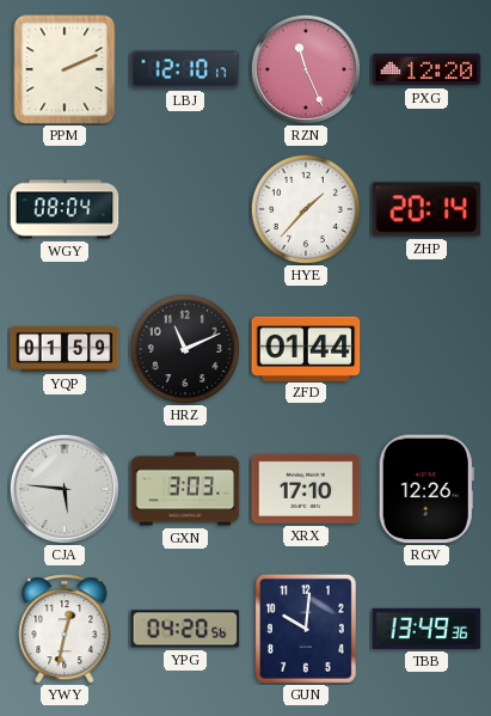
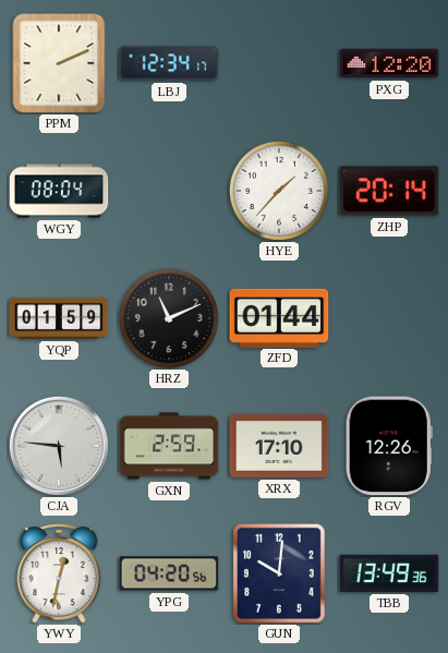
LBJ: 12:10 -> 12:34 (169, 63)
RZN: 11:26 -> none (306, 69)
GXN: 3:03 -> 2:59 (169, 446)
